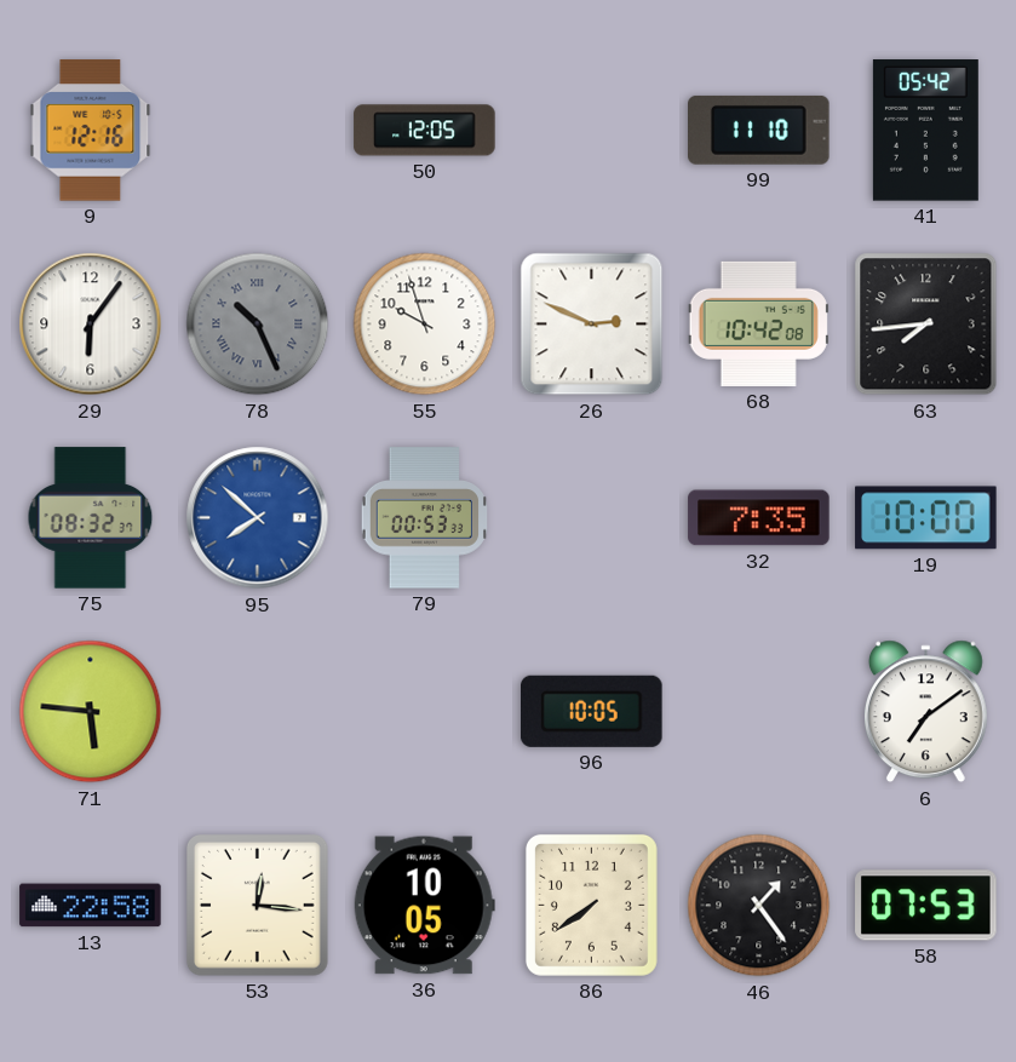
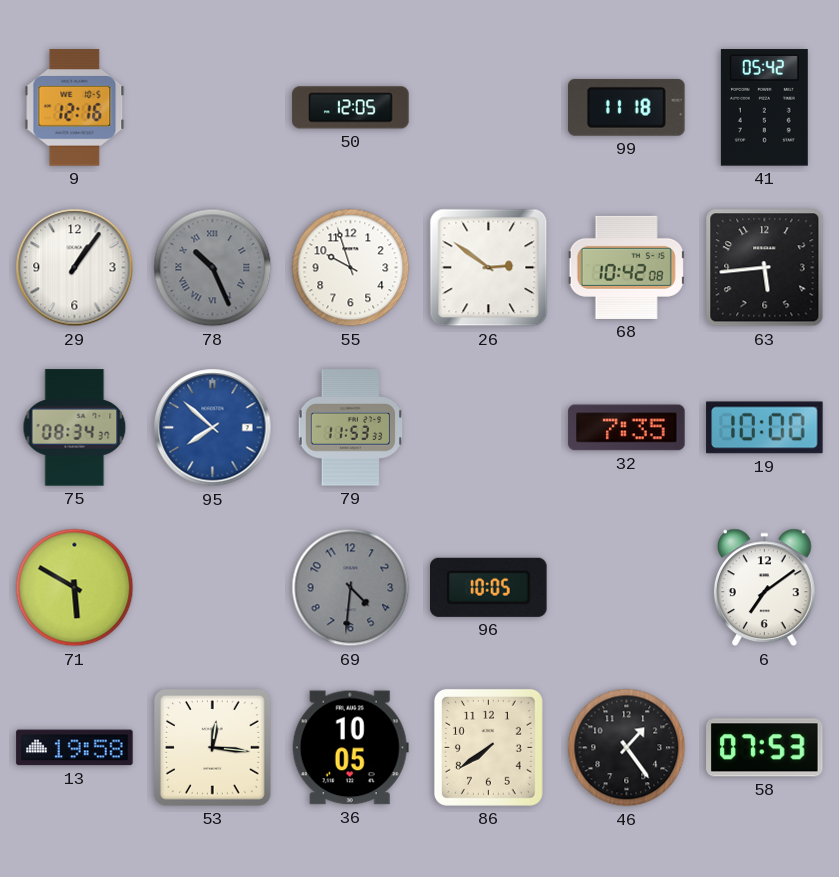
99: 11:10 -> 11:18 (627, 107)
29: 6:06 -> 1:06 (75, 268)
26: 2:49 -> 2:51 (489, 268)
63: 7:44 -> 5:44 (765, 268)
75: 08:32 -> 08:34 (75, 428)
79: 00:53 -> 11:53 (350, 428)
71: 5:46 -> 5:50 (75, 588)
69: none -> 4:31 (351, 588)
13: 22:58 -> 19:58 (75, 748)
